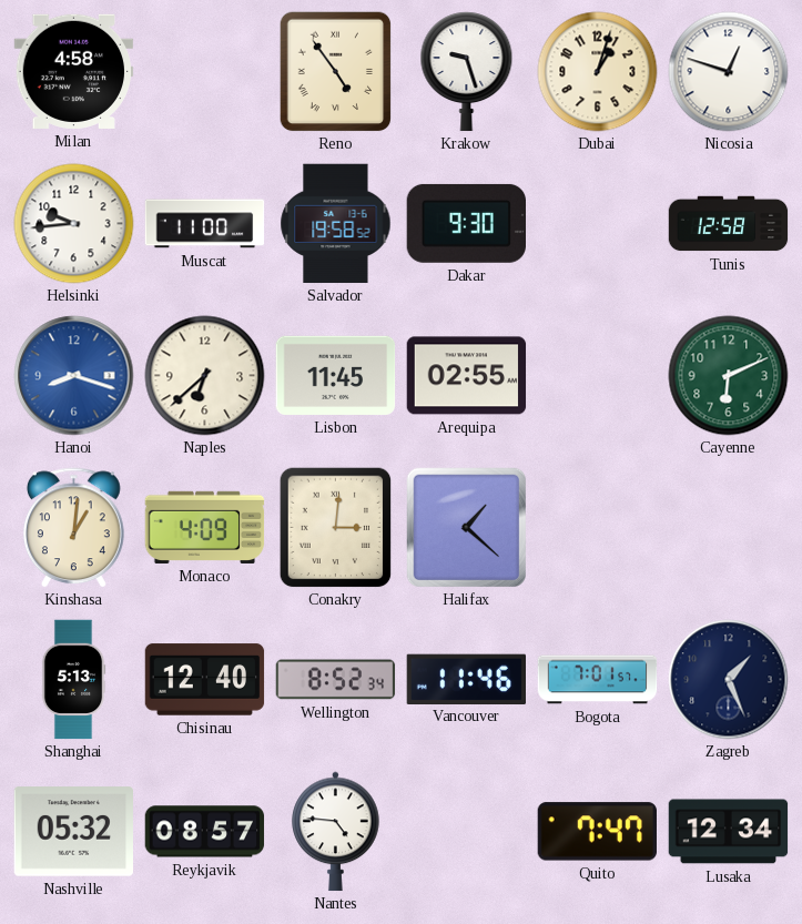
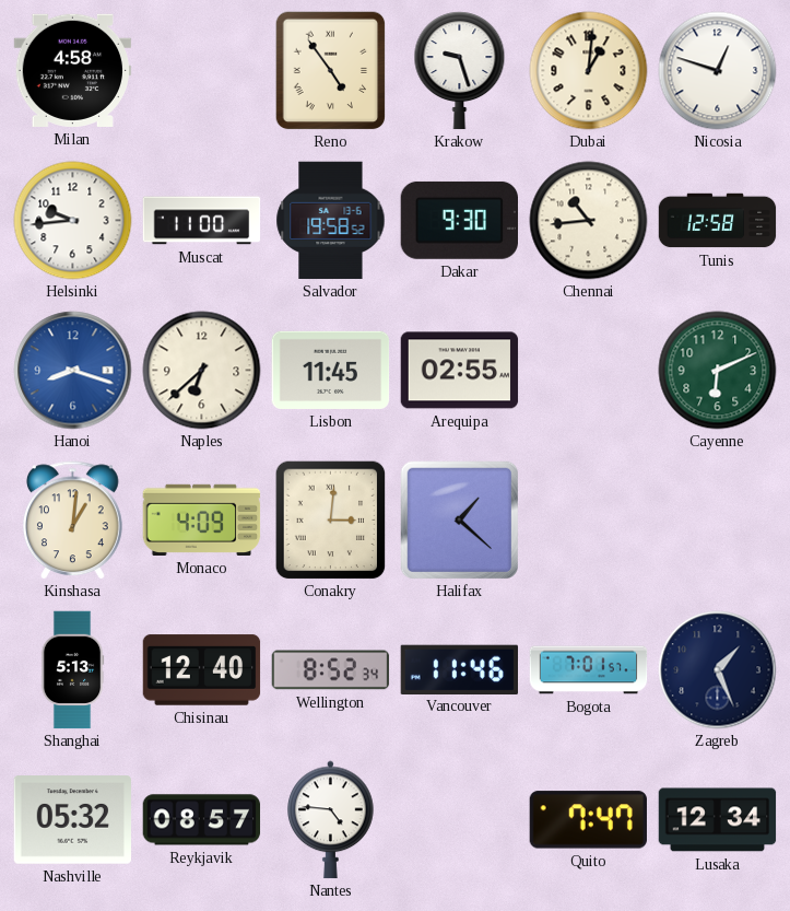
Dubai: 1:03 -> 1:01 (589, 71)
Chennai: none -> 10:44 (589, 221)
